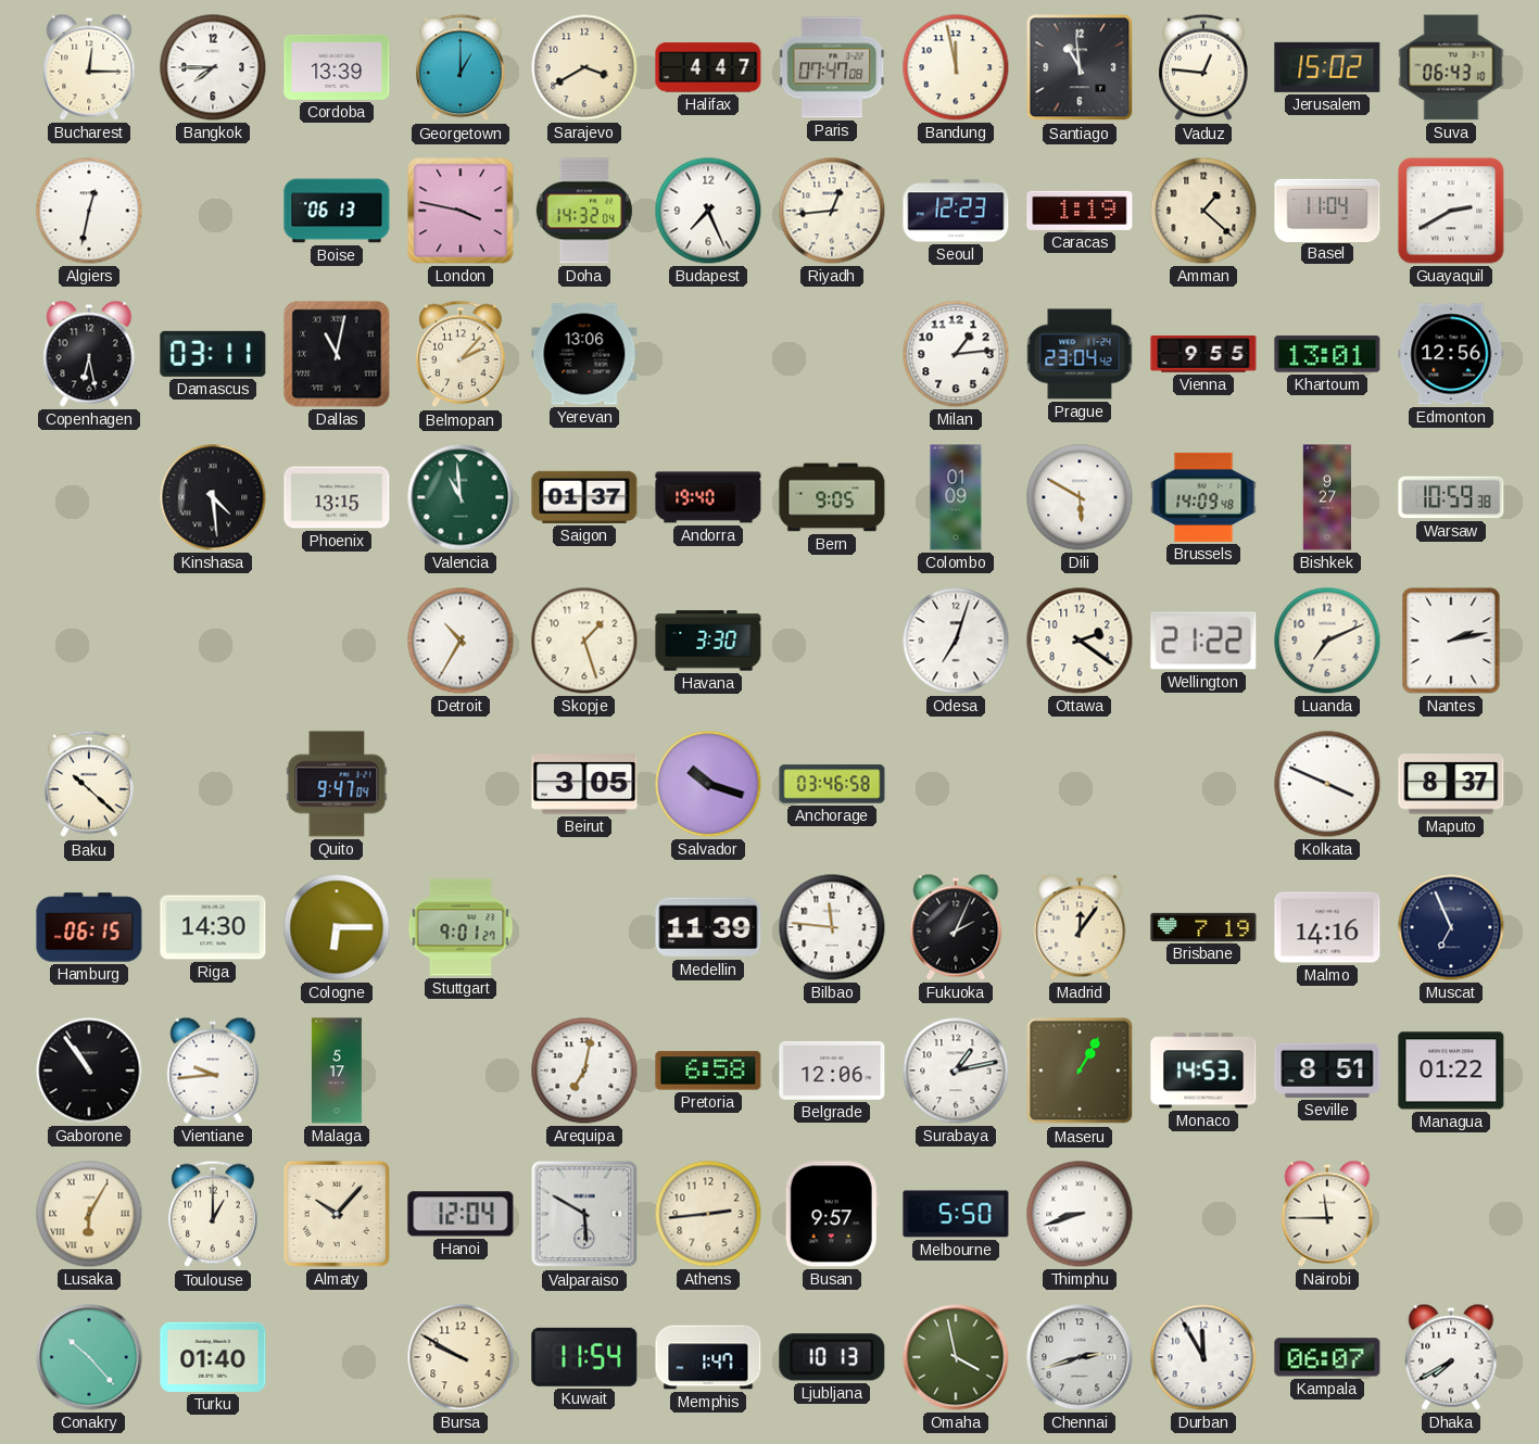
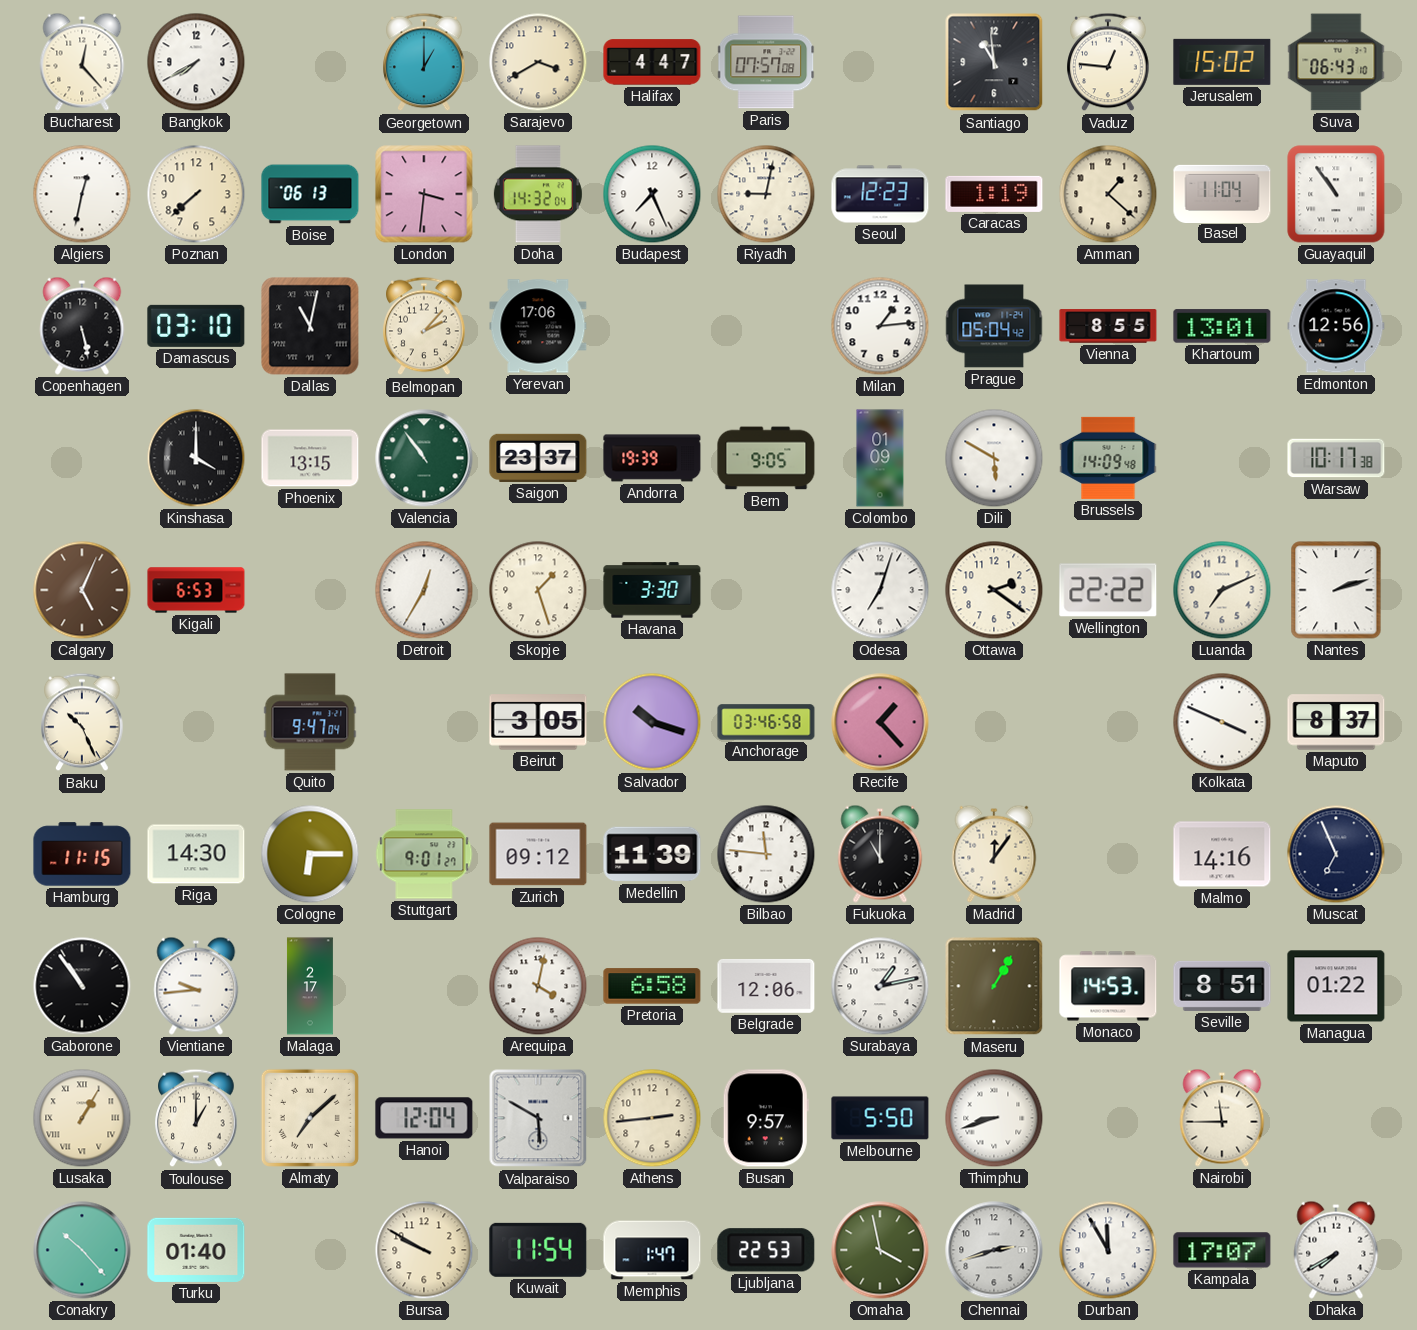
Bucharest: 12:15 -> 12:23 (82, 62)
Bangkok: 7:45 -> 7:40 (196, 62)
Cordoba: 13:39 -> none (337, 67)
Paris: 07:47 -> 07:57 (767, 62)
Bandung: 11:58 -> none (956, 67)
Poznan: none -> 7:38 (196, 194)
London: 3:47 -> 3:31 (424, 194)
Riyadh: 12:44 -> 9:02 (766, 194)
Guayaquil: 2:40 -> 10:54 (1336, 194)
Copenhagen: 6:28 -> 5:28 (82, 326)
Damascus: 03:11 -> 03:10 (196, 326)
Yerevan: 13:06 -> 17:06 (538, 326)
Prague: 23:04 -> 05:04 (994, 326)
Vienna: 9:55 -> 8:55 (1108, 326)
Kinshasa: 4:29 -> 4:00 (196, 458)
Valencia: 10:59 -> 10:54 (424, 458)
Saigon: 01:37 -> 23:37 (538, 458)
Andorra: 19:40 -> 19:39 (652, 458)
Bishkek: 9:27 -> none (1326, 497)
Warsaw: 10:59 -> 10:17 (1336, 458)
Calgary: none -> 5:04 (82, 590)
Kigali: none -> 6:53 (196, 590)
Detroit: 10:35 -> 12:35 (424, 590)
Wellington: 21:22 -> 22:22 (1108, 590)
Nantes: 2:13 -> 2:12 (1336, 590)
Baku: 10:22 -> 10:26 (82, 722)
Recife: none -> 1:23 (880, 722)
Hamburg: 06:15 -> 11:15 (82, 854)
Zurich: none -> 09:12 (538, 854)
Fukuoka: 2:04 -> 11:00 (880, 854)
Brisbane: 7:19 -> none (1203, 927)
Malaga: 5:17 -> 2:17 (310, 986)
Arequipa: 7:02 -> 4:02 (538, 986)
Lusaka: 6:05 -> 1:05 (82, 1118)
Almaty: 10:07 -> 7:08 (310, 1118)
Ljubljana: 10:13 -> 22:53 (766, 1250)
Kampala: 06:07 -> 17:07 (1222, 1250)
